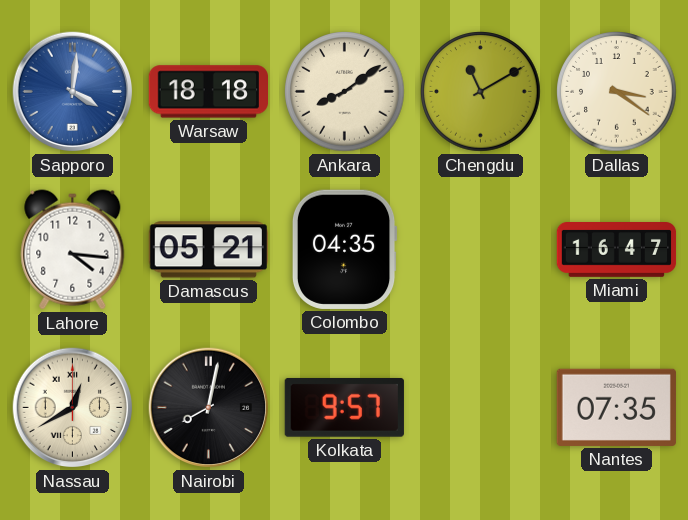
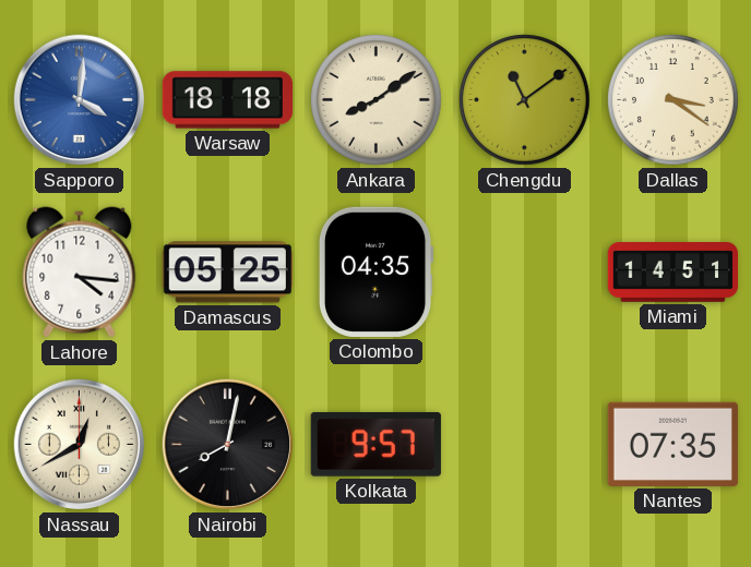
Chengdu: 11:10 -> 11:09 (525, 100)
Damascus: 05:21 -> 05:25 (227, 273)
Miami: 16:47 -> 14:51 (673, 273)
